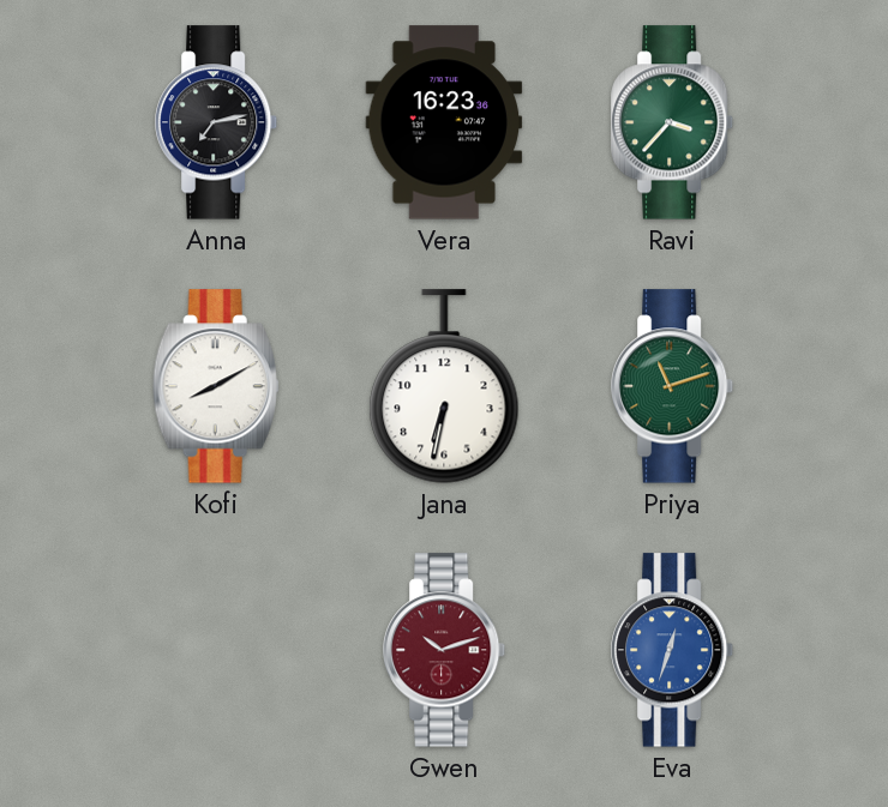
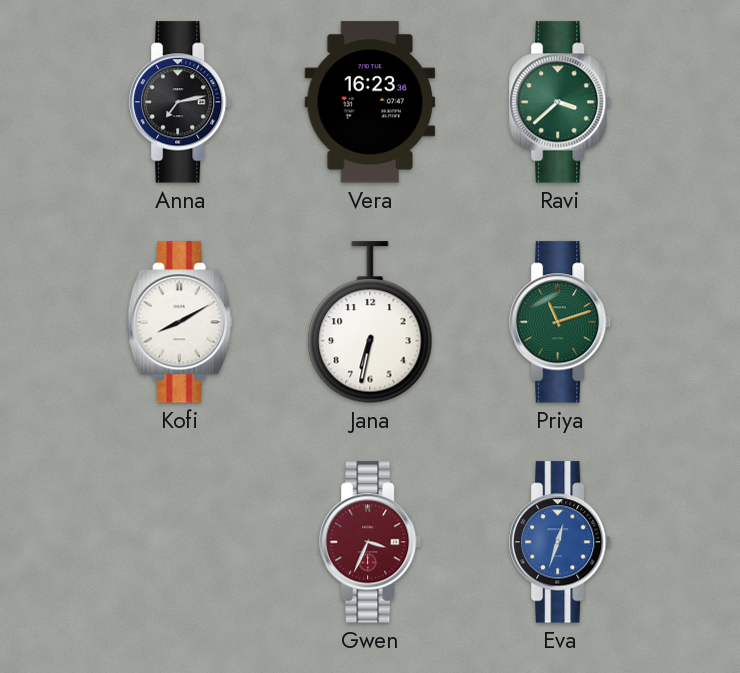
Ravi: 3:37 -> 3:38 (561, 102)
Gwen: 10:12 -> 3:34 (371, 542)
